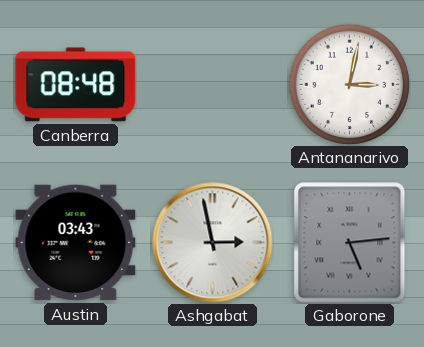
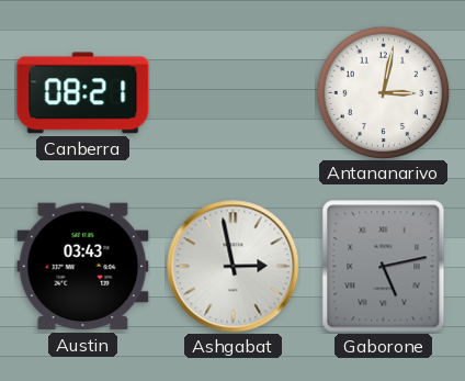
Canberra: 08:48 -> 08:21 (83, 93)
Gaborone: 5:14 -> 5:13 (384, 267)
